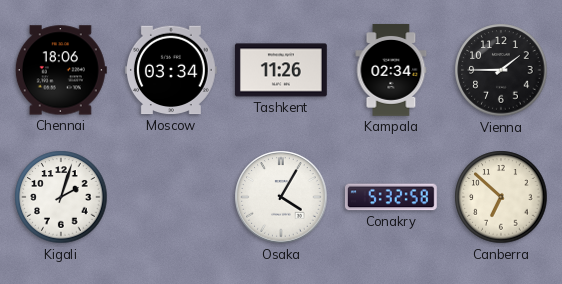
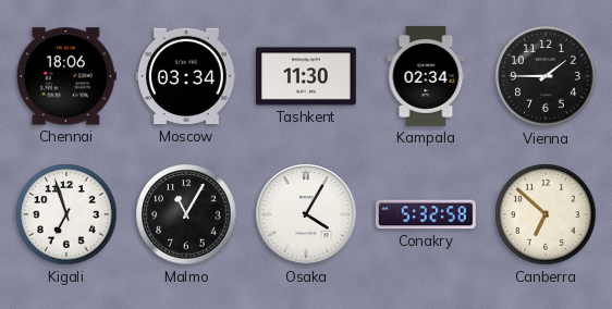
Tashkent: 11:26 -> 11:30 (306, 76)
Kigali: 2:03 -> 6:57 (66, 214)
Malmo: none -> 11:05 (186, 214)
